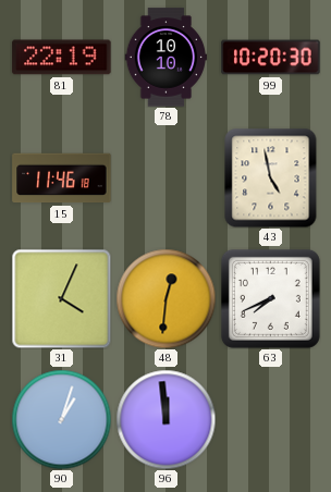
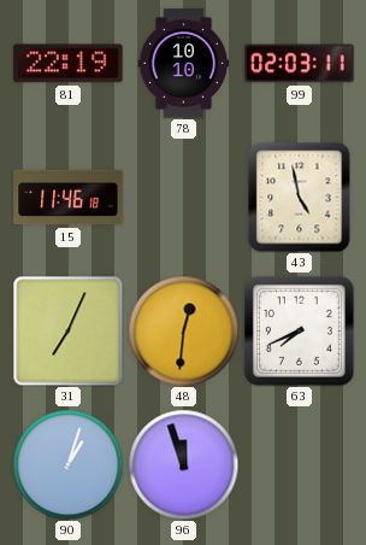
99: 10:20 -> 02:03 (300, 64)
31: 4:04 -> 7:04 (67, 330)
96: 11:59 -> 11:57 (183, 464)
